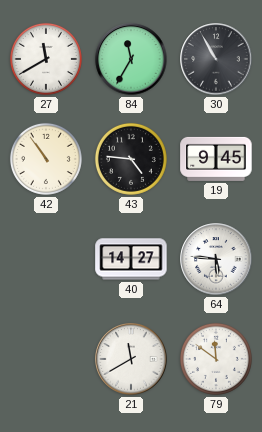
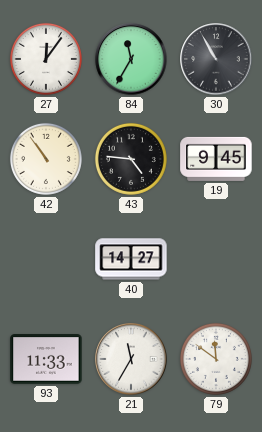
27: 11:40 -> 12:06 (46, 59)
64: 5:46 -> none (216, 259)
93: none -> 11:33 (46, 359)
21: 11:40 -> 11:35 (131, 359)
